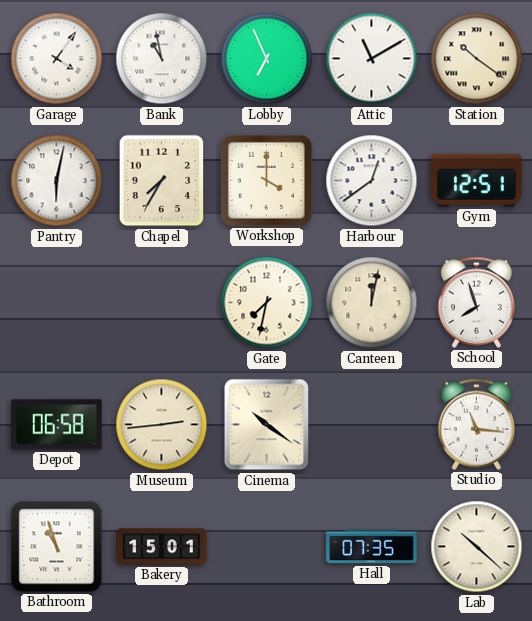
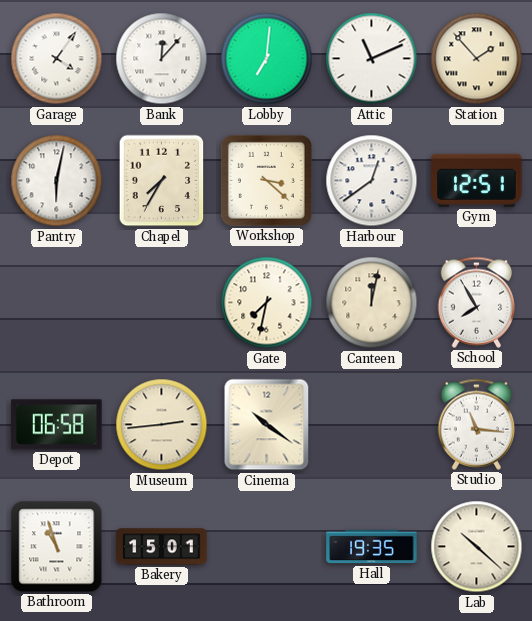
Bank: 10:58 -> 12:07 (162, 59)
Lobby: 6:56 -> 7:01 (267, 59)
Attic: 11:10 -> 11:11 (372, 59)
Station: 10:21 -> 1:53 (477, 59)
Workshop: 4:00 -> 3:22 (266, 180)
School: 7:57 -> 7:55 (477, 302)
Hall: 07:35 -> 19:35 (372, 547)
